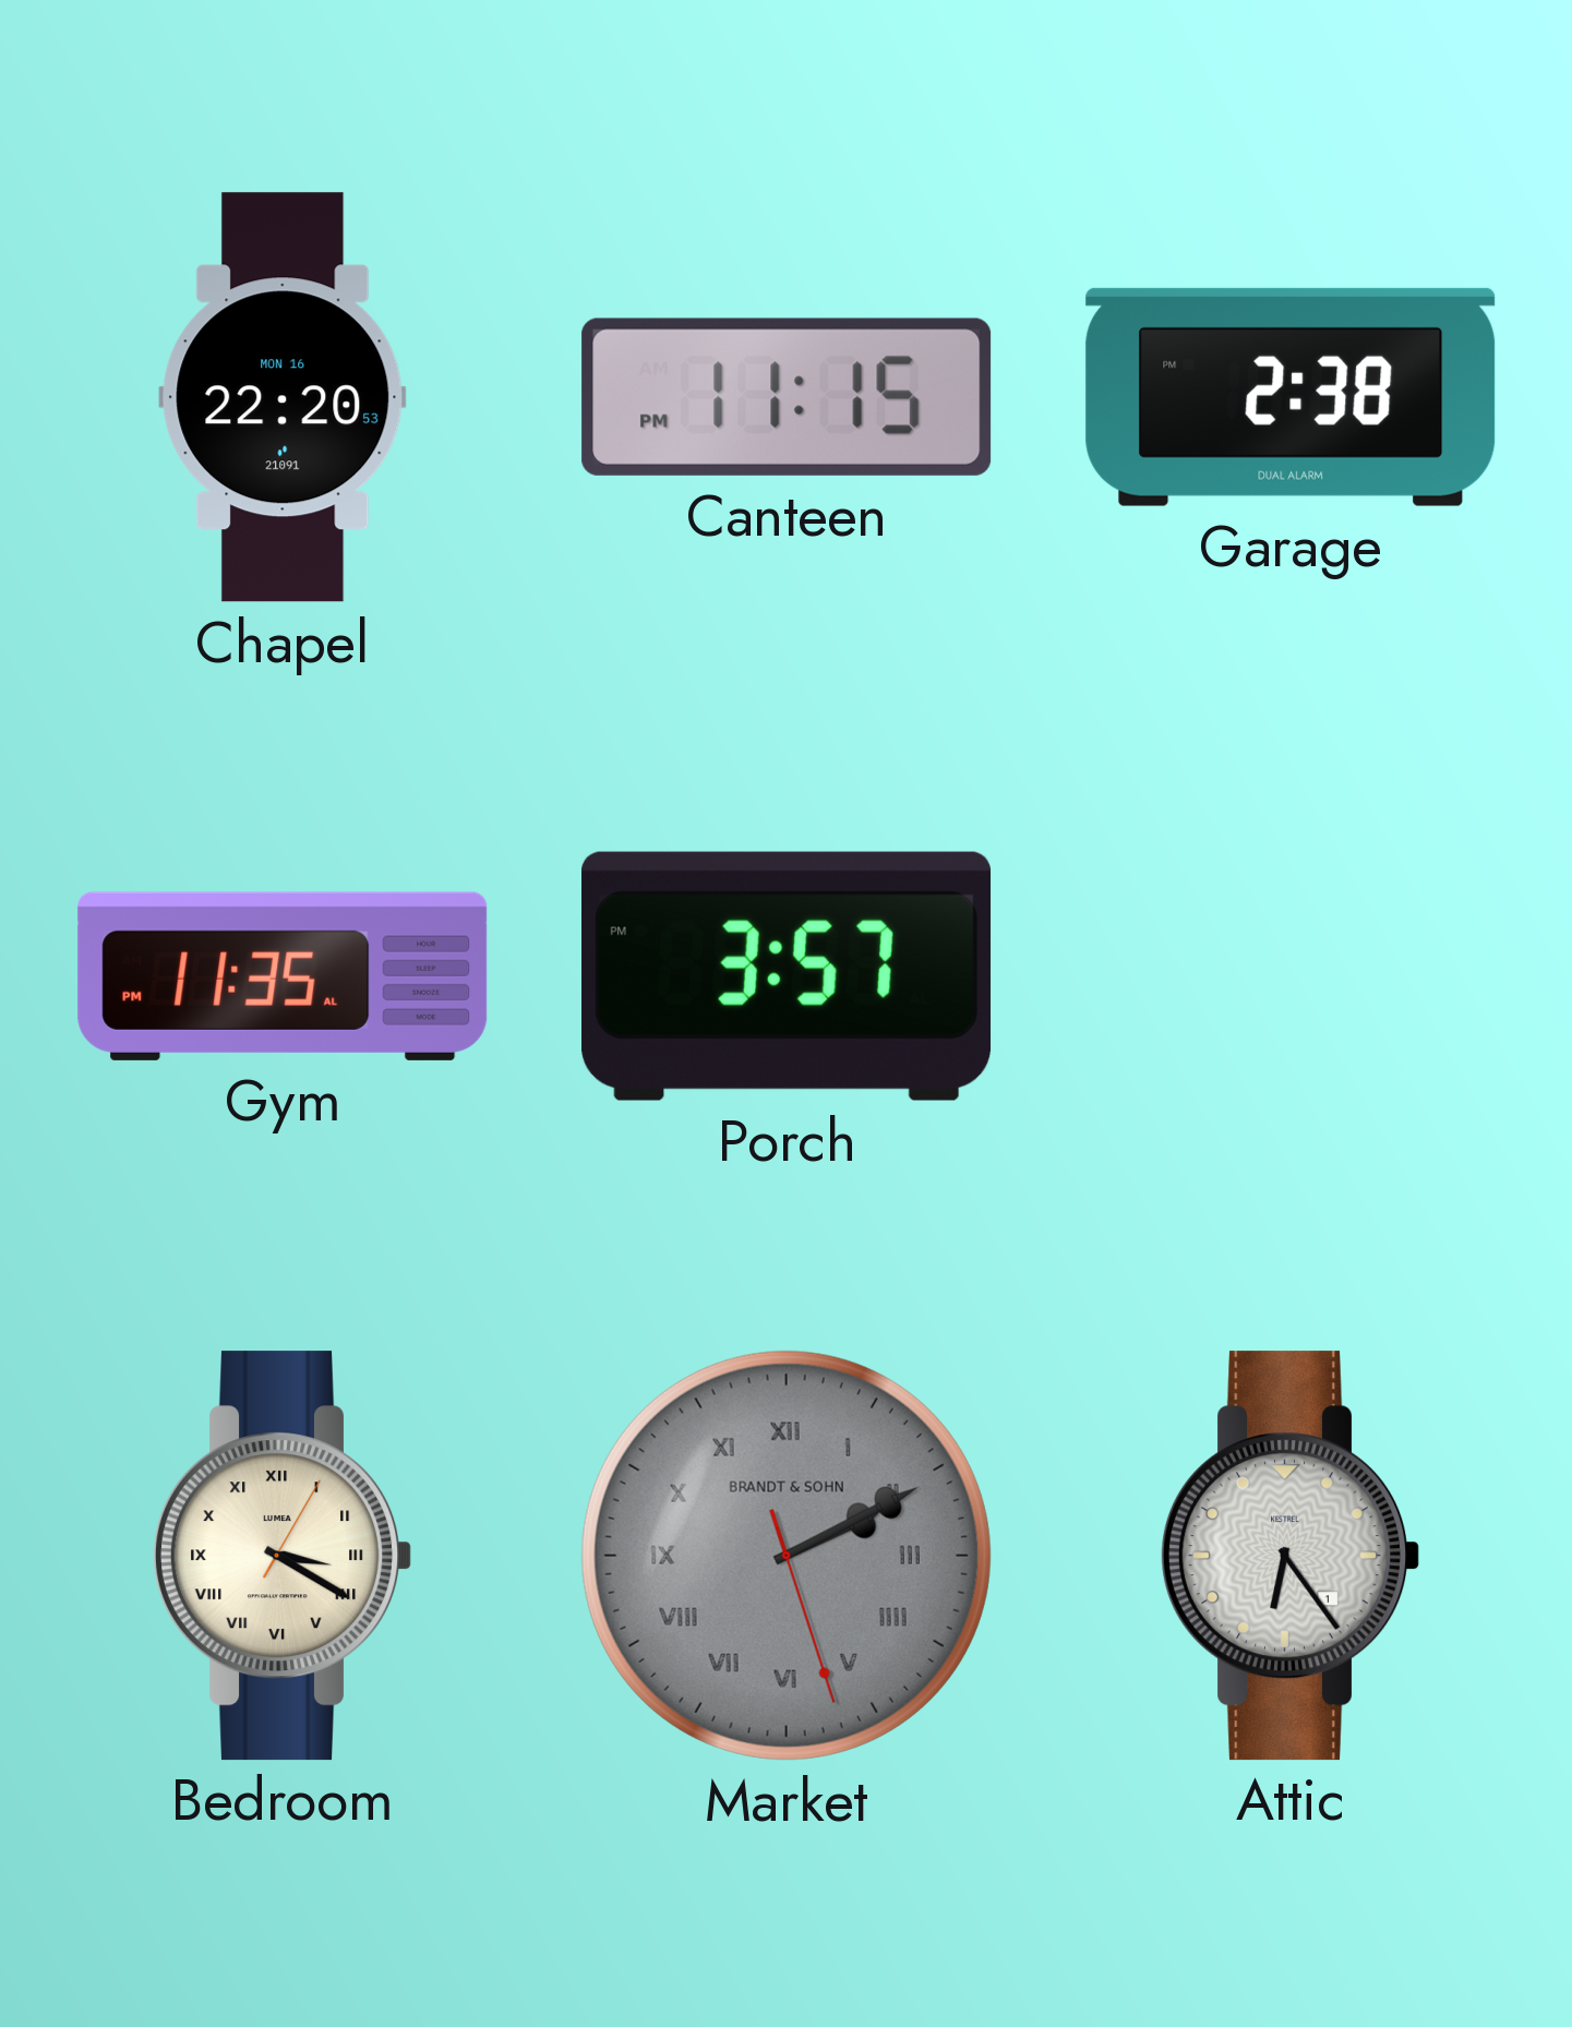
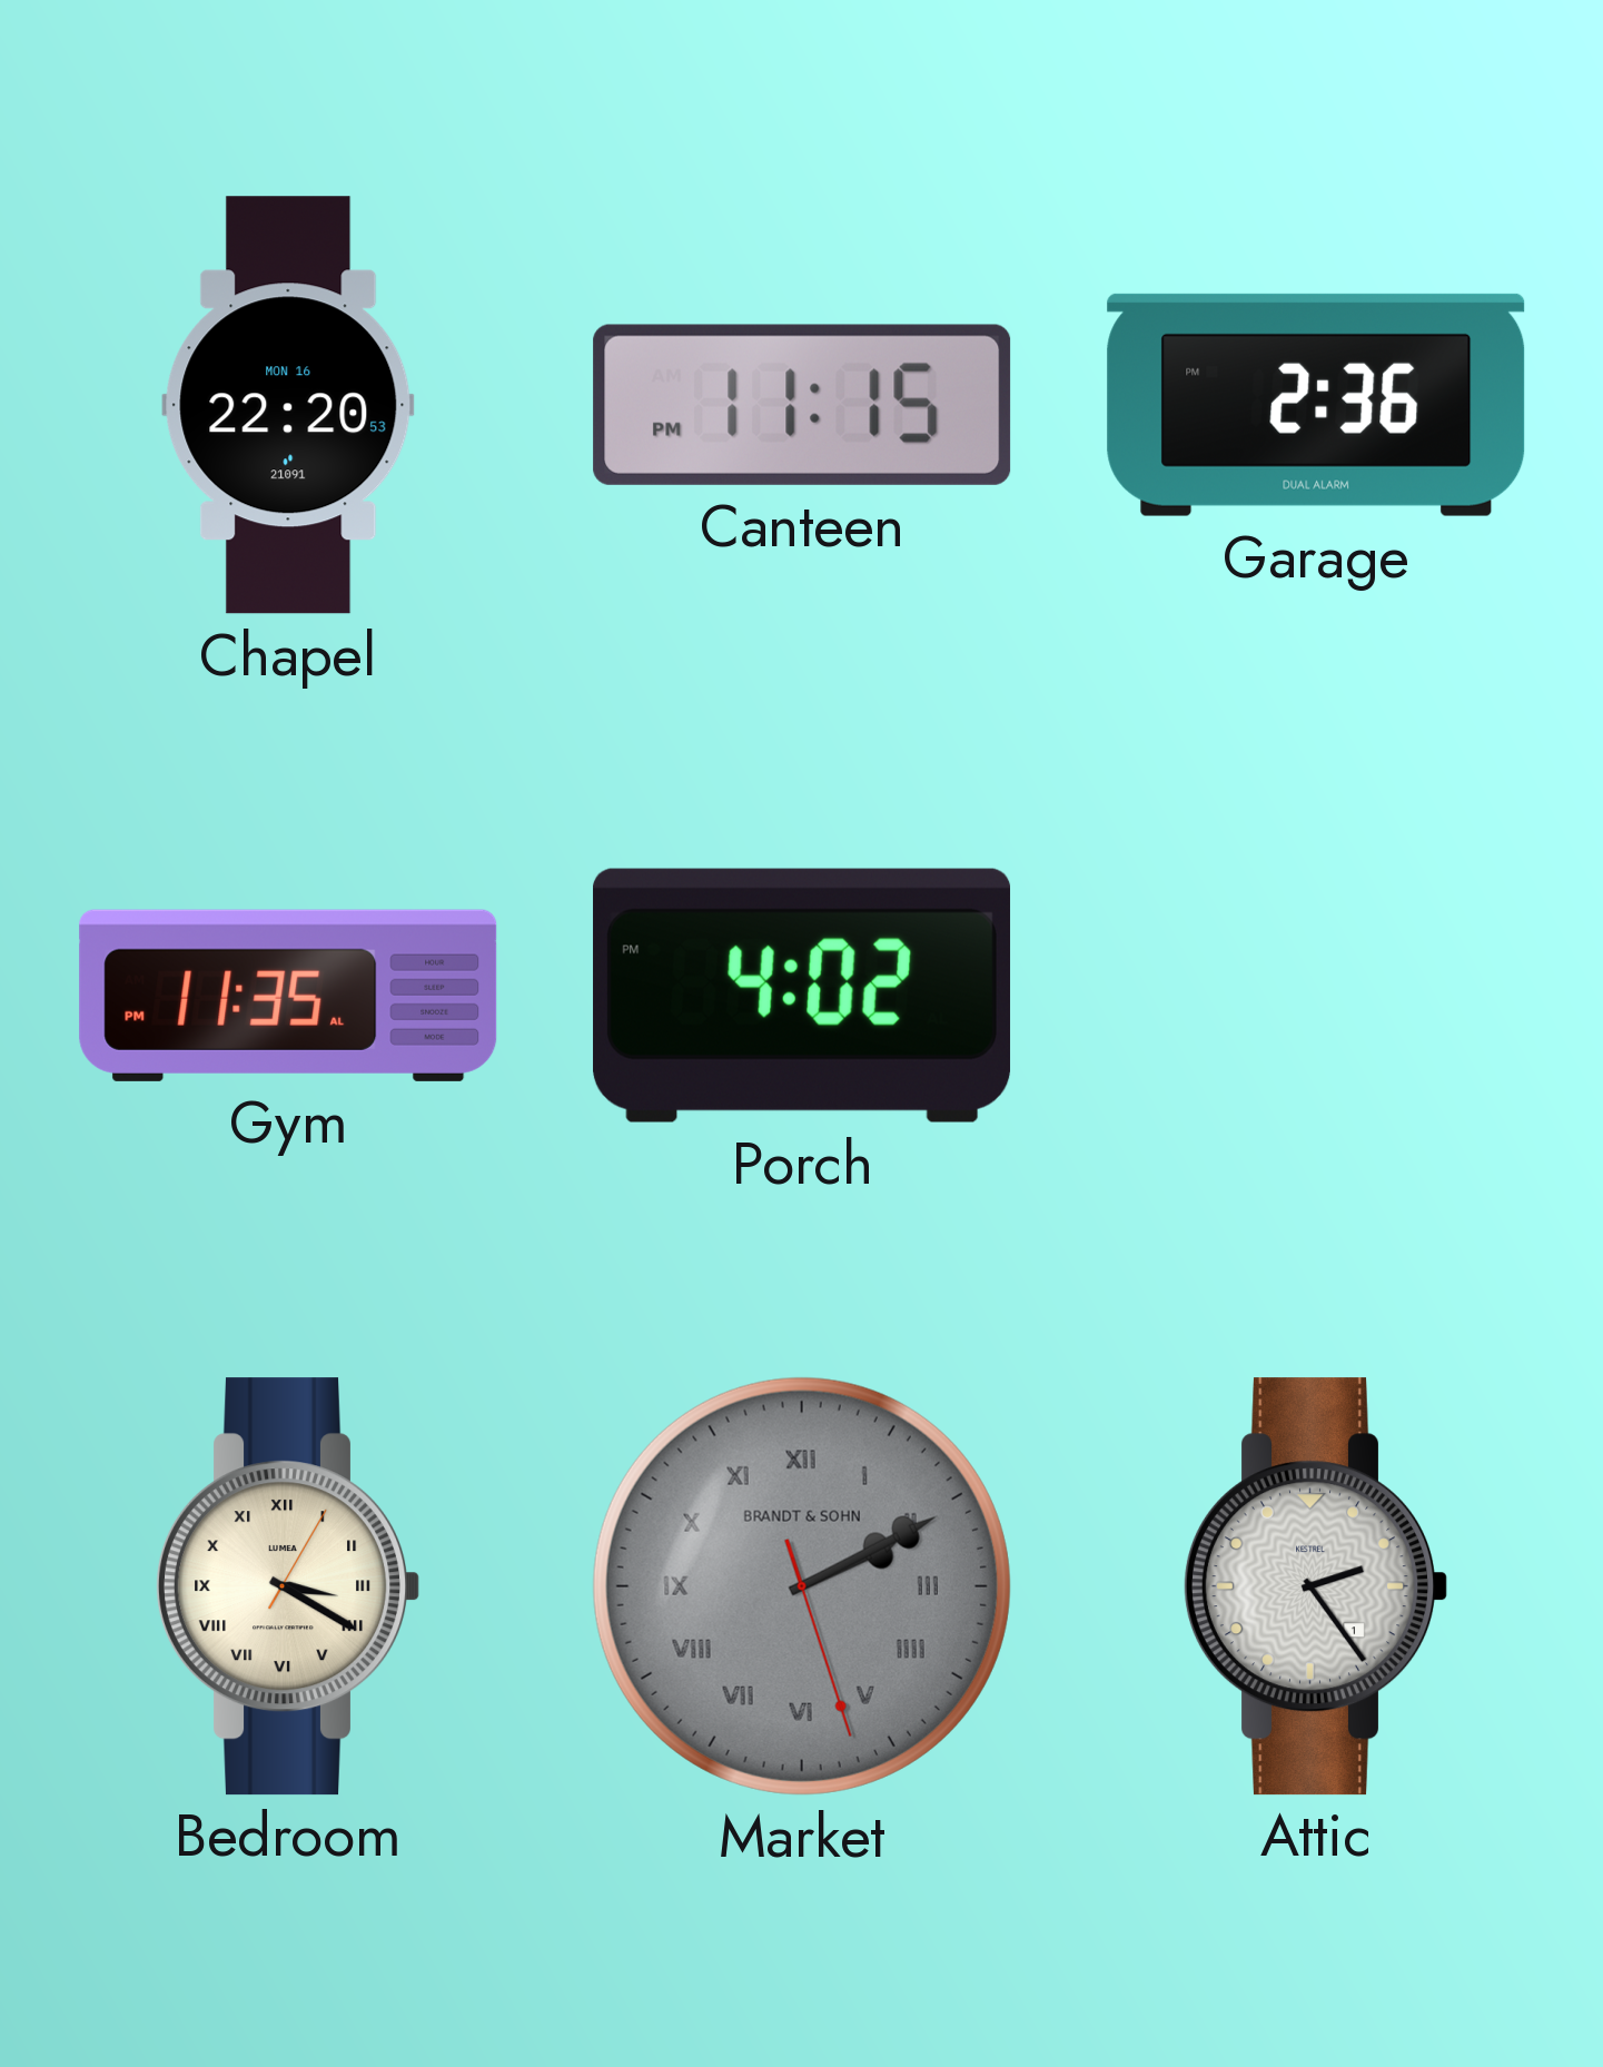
Garage: 2:38 -> 2:36 (1316, 405)
Porch: 3:57 -> 4:02 (802, 996)
Attic: 6:24 -> 2:24 (1316, 1586)
